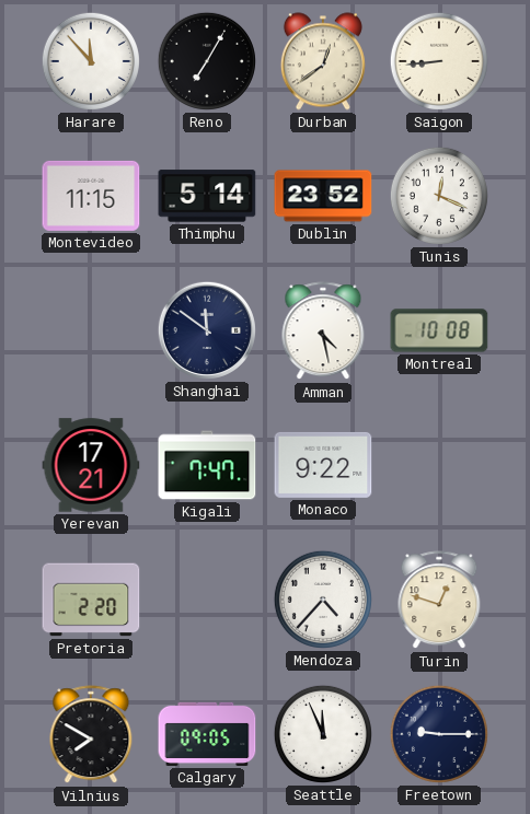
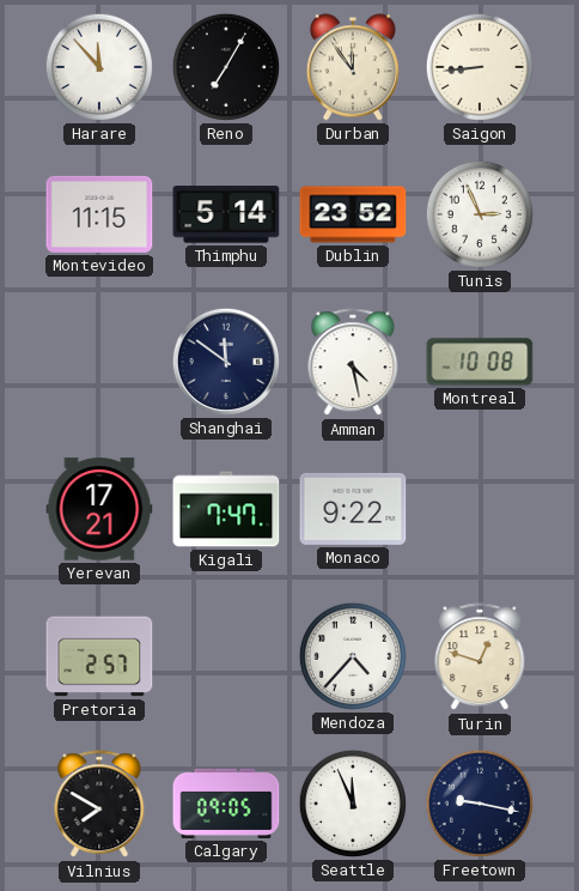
Durban: 12:39 -> 11:54 (353, 67)
Tunis: 12:19 -> 2:56 (480, 214)
Pretoria: 2:20 -> 2:57 (99, 656)
Freetown: 9:15 -> 9:17 (480, 804)
